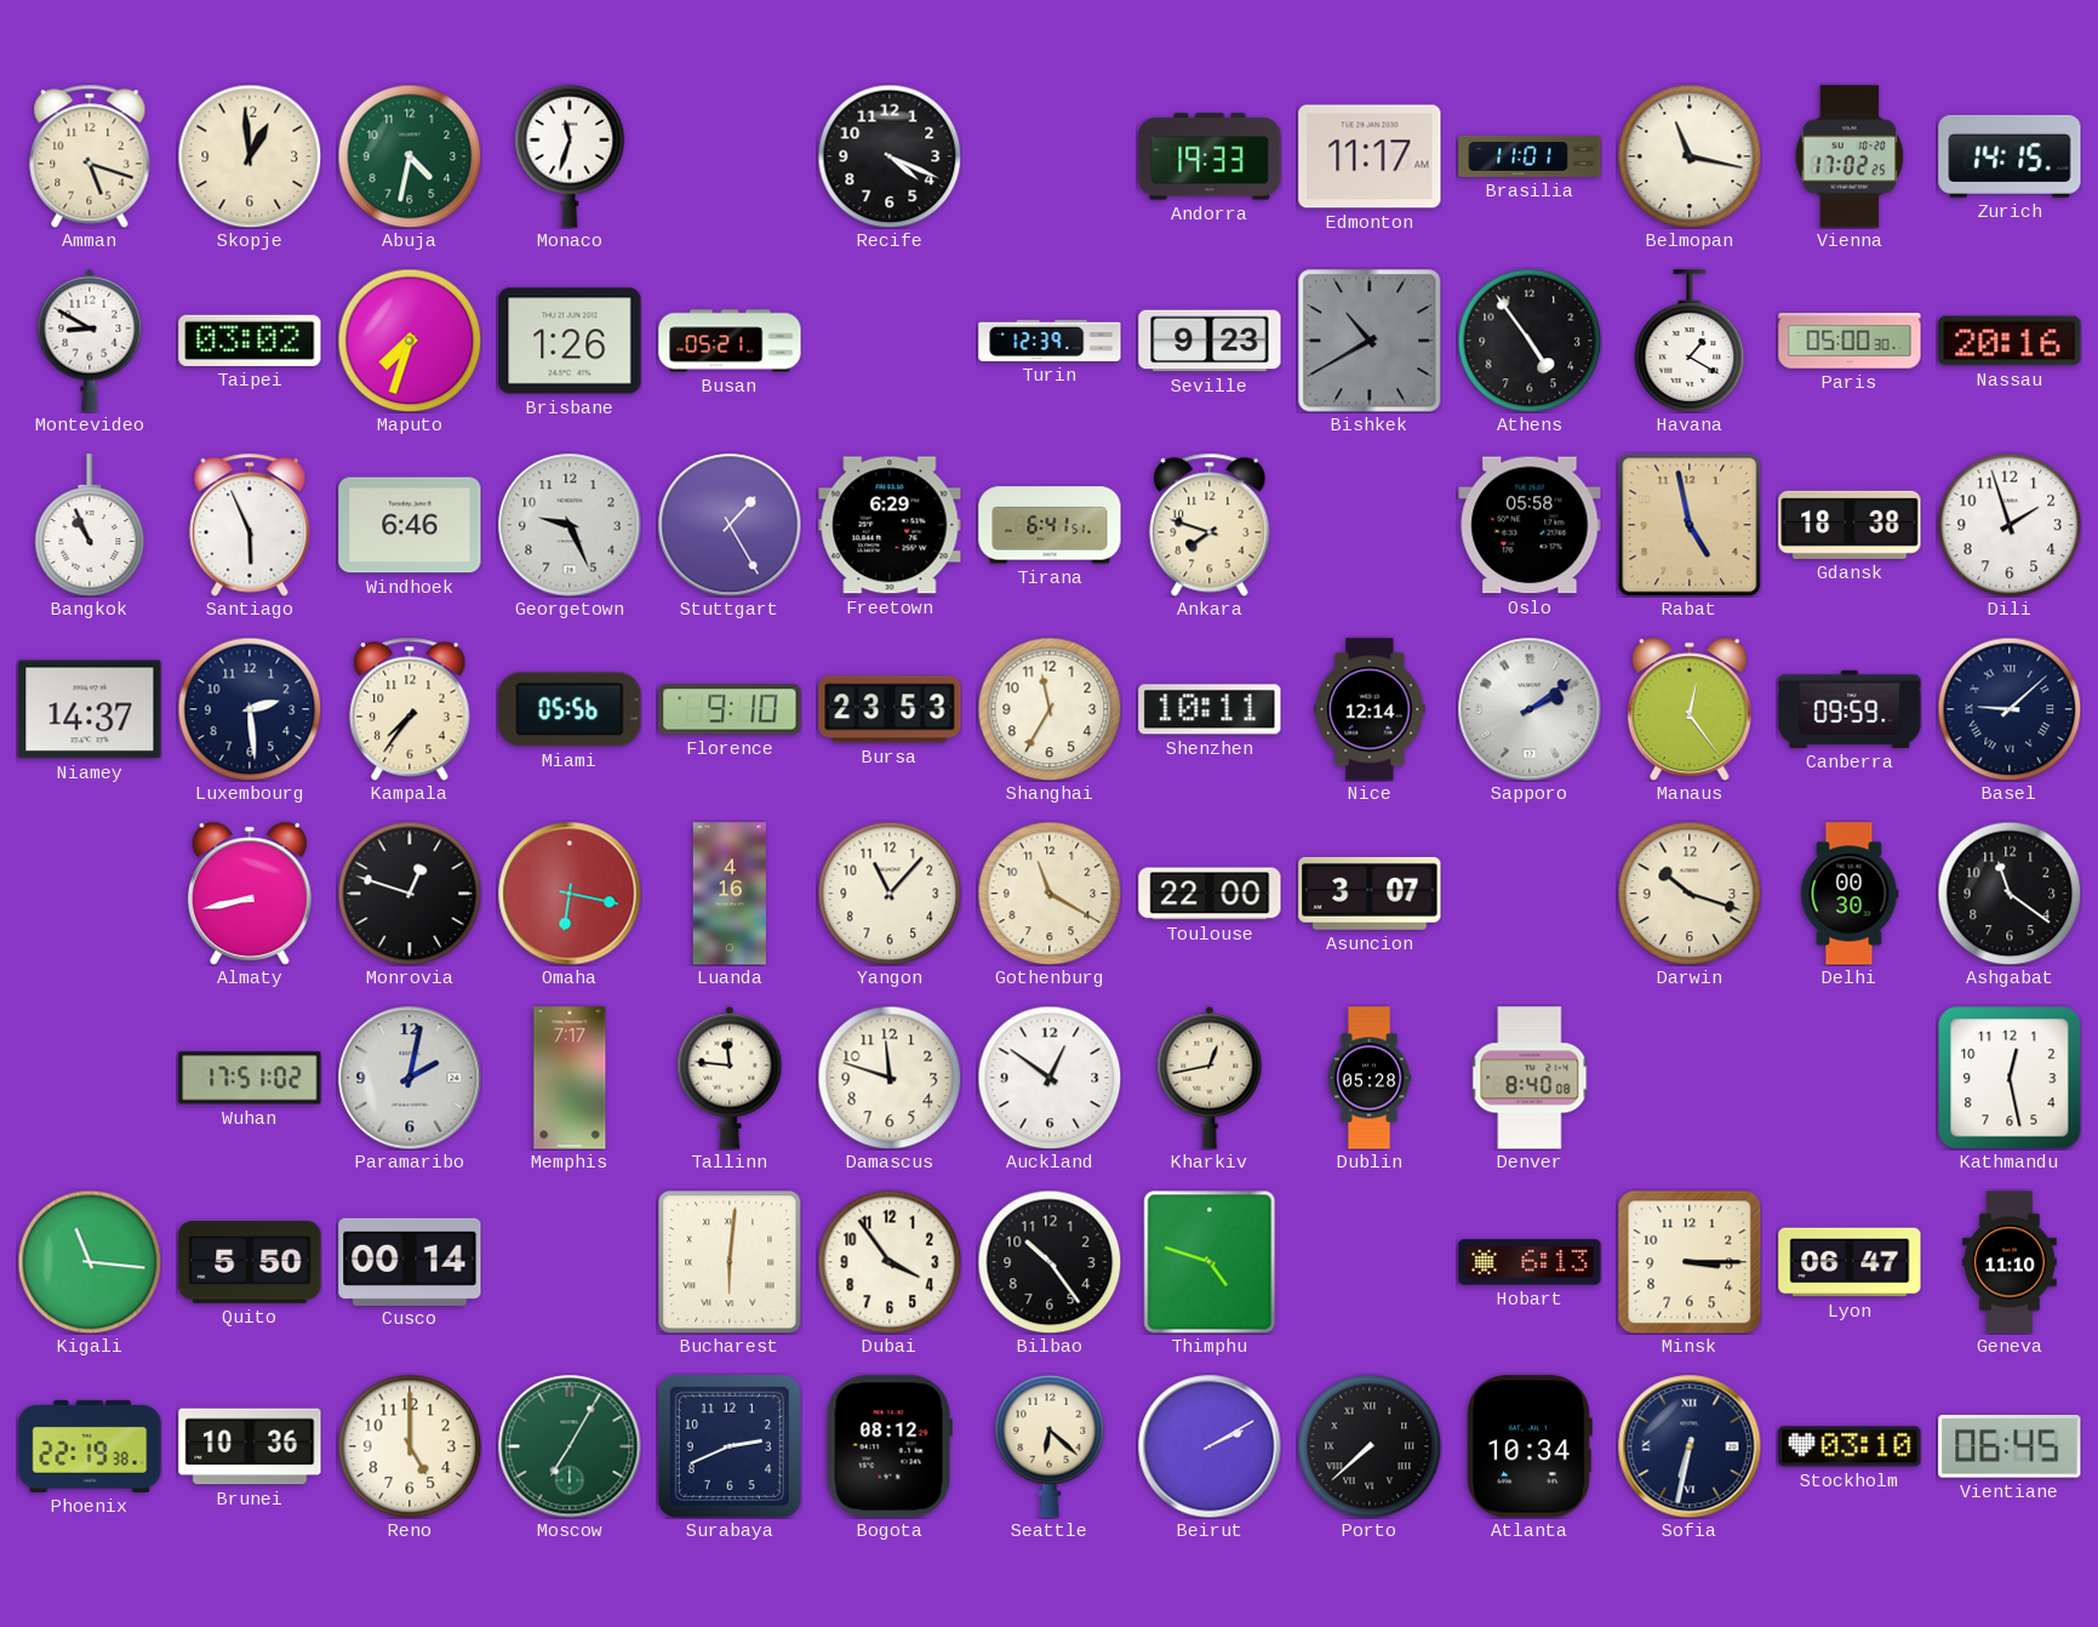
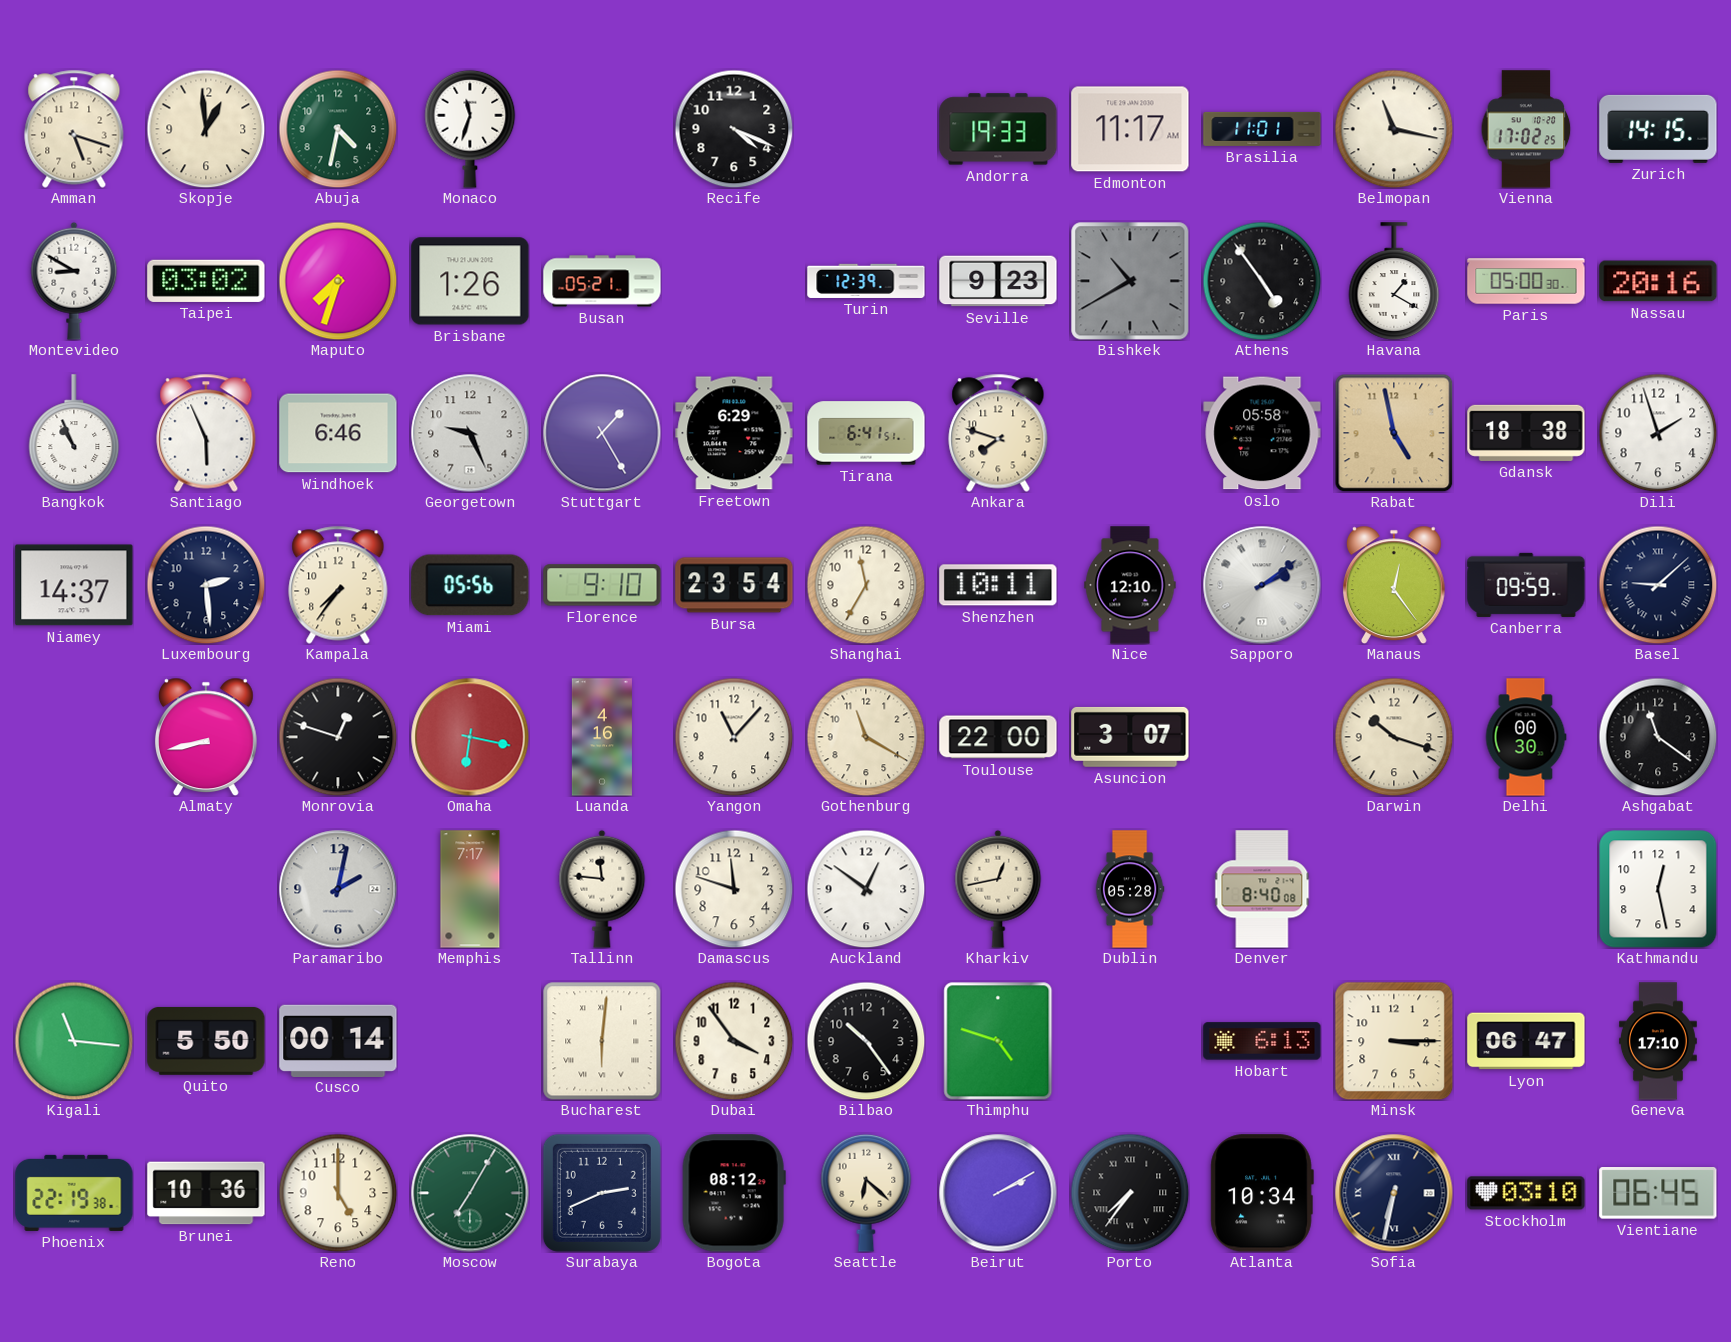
Bursa: 23:53 -> 23:54 (734, 585)
Nice: 12:14 -> 12:10 (1130, 585)
Wuhan: 17:51 -> none (250, 1078)
Geneva: 11:10 -> 17:10 (1658, 1041)
Porto: 7:38 -> 7:36 (1130, 1193)
